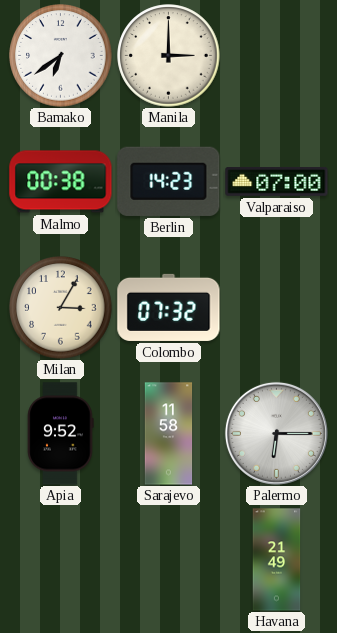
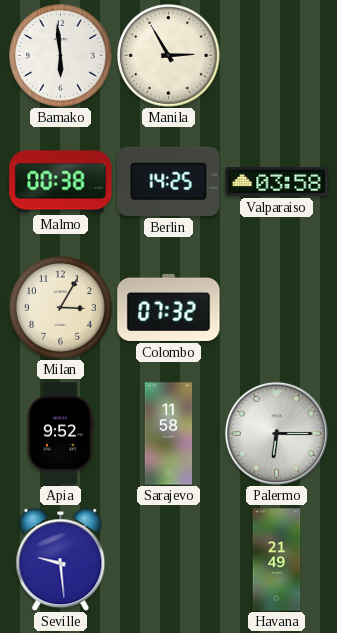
Bamako: 6:39 -> 5:59 (61, 56)
Manila: 3:00 -> 2:55 (169, 56)
Berlin: 14:23 -> 14:25 (169, 181)
Valparaiso: 07:00 -> 03:58 (277, 182)
Seville: none -> 9:29 (61, 559)
